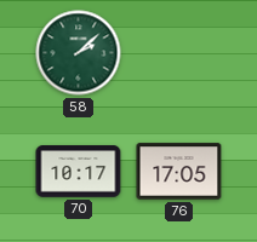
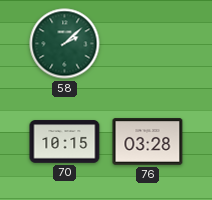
70: 10:17 -> 10:15 (65, 142)
76: 17:05 -> 03:28 (148, 142)
